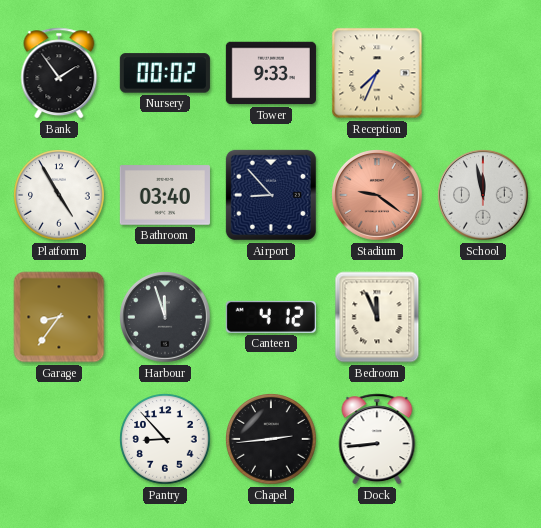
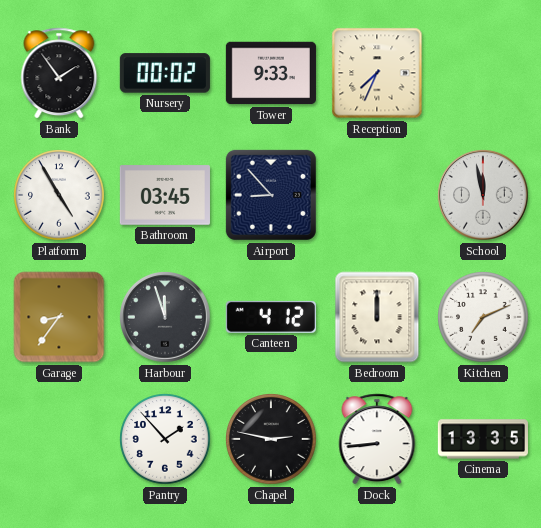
Bathroom: 03:40 -> 03:45 (165, 195)
Stadium: 9:21 -> none (377, 195)
Bedroom: 11:56 -> 12:00 (377, 317)
Kitchen: none -> 7:11 (483, 317)
Pantry: 8:53 -> 1:53 (165, 439)
Chapel: 2:44 -> 2:47 (271, 439)
Cinema: none -> 13:35 (483, 439)
